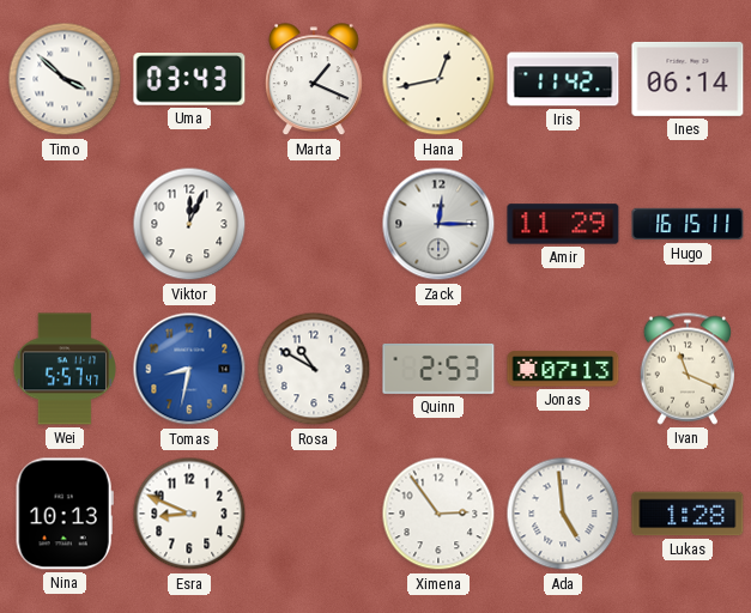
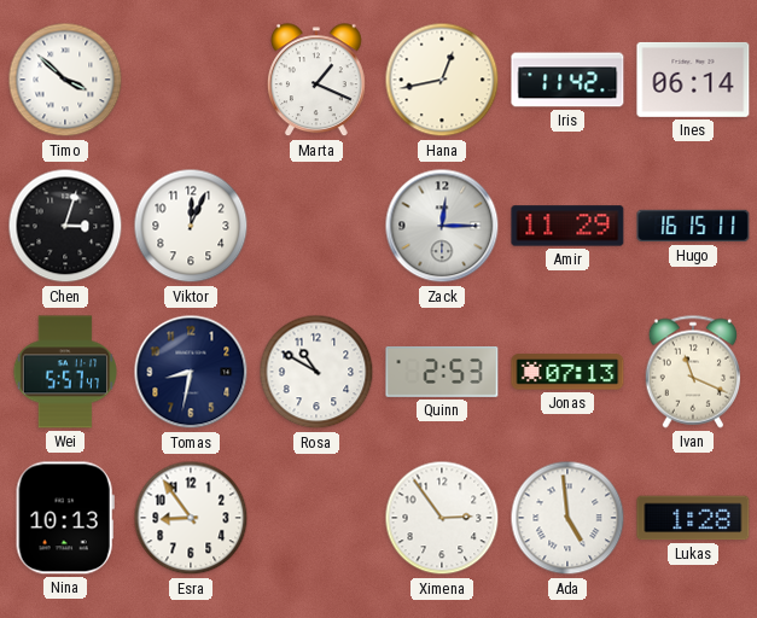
Uma: 03:43 -> none (189, 80)
Chen: none -> 3:03 (65, 226)
Tomas dial: blue -> navy (191, 372)
Esra: 8:49 -> 8:54 (191, 518)
